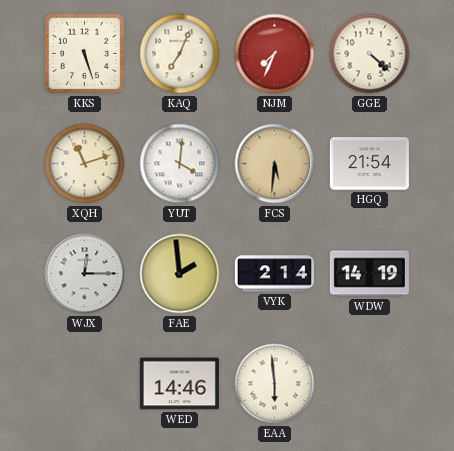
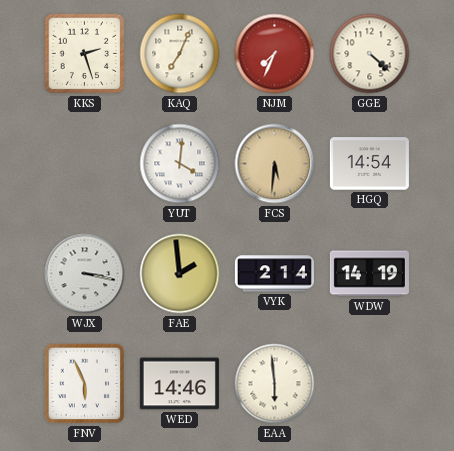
KKS: 5:27 -> 2:27 (85, 54)
XQH: 11:12 -> none (85, 164)
HGQ: 21:54 -> 14:54 (369, 164)
WJX: 12:15 -> 3:17 (85, 274)
FNV: none -> 5:56 (85, 384)
